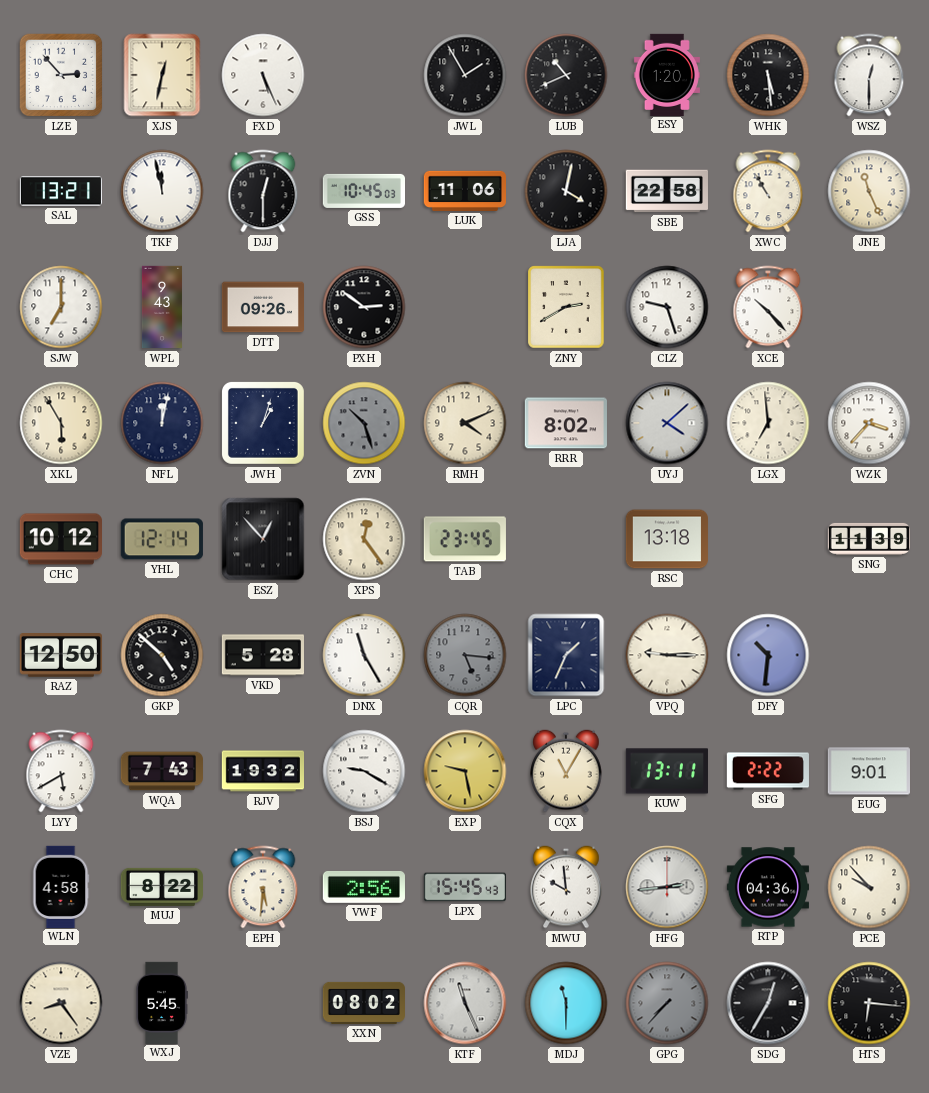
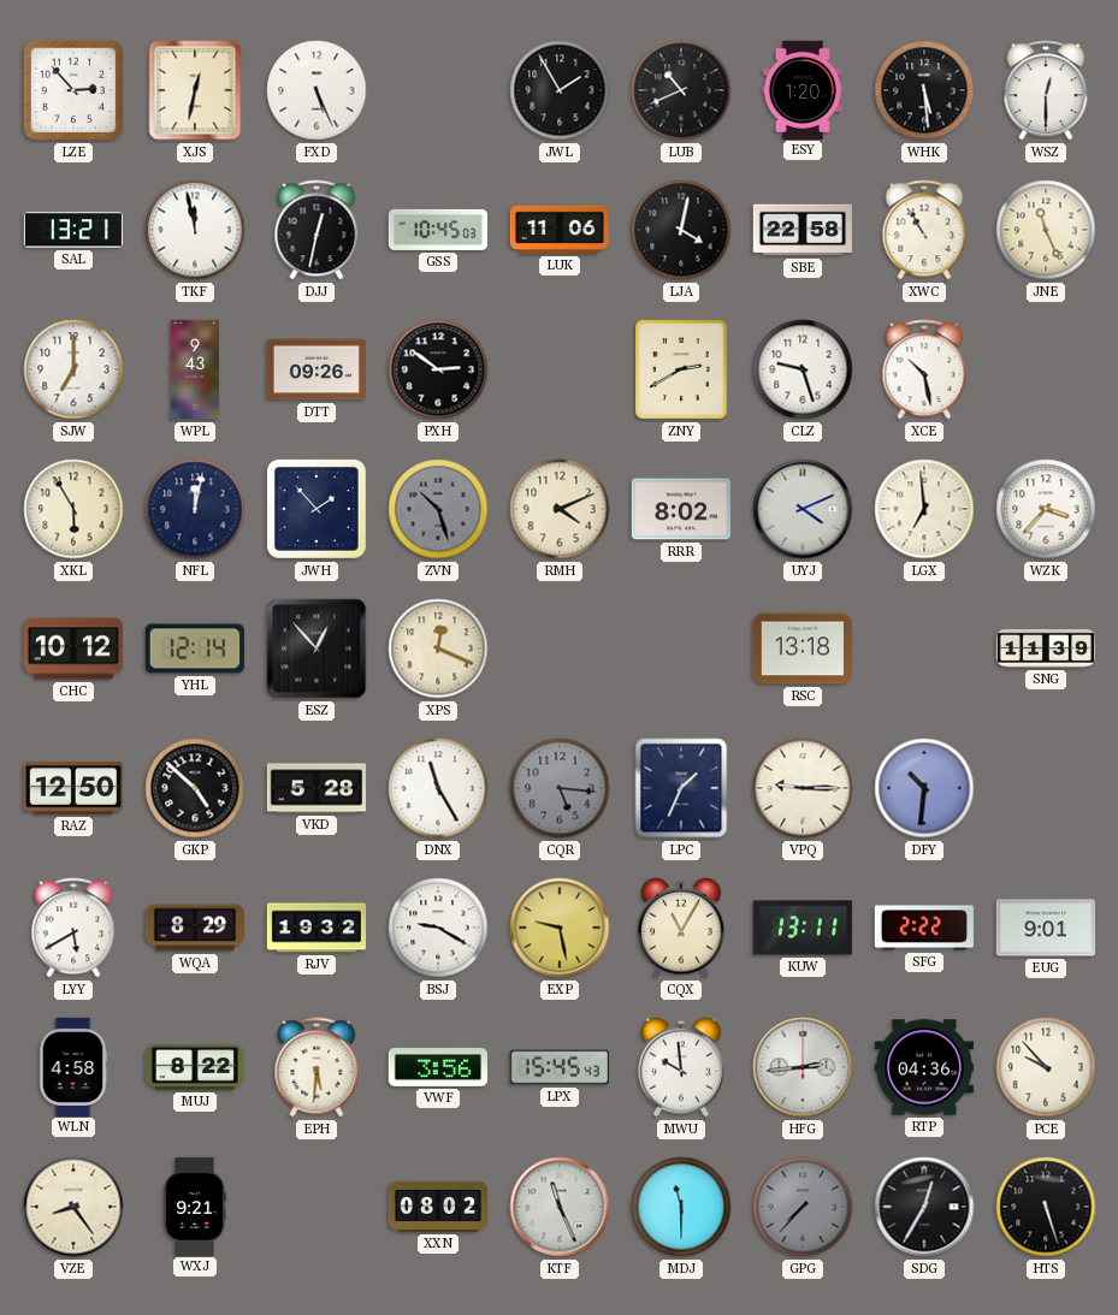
DJJ: 12:30 -> 12:32 (317, 230)
XCE: 10:23 -> 10:28 (924, 369)
JWH: 1:03 -> 1:53 (317, 509)
UYJ: 4:08 -> 4:11 (803, 509)
XPS: 12:24 -> 12:19 (438, 648)
TAB: 23:45 -> none (465, 539)
WQA: 7:43 -> 8:29 (194, 928)
VWF: 2:56 -> 3:56 (438, 1067)
WXJ: 5:45 -> 9:21 (195, 1206)
HTS: 6:16 -> 5:27 (1046, 1207)
